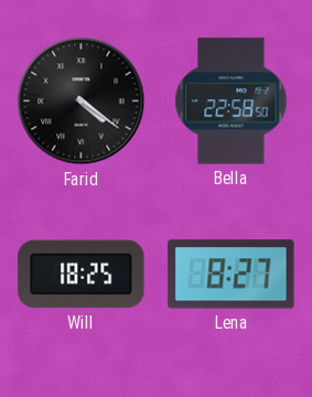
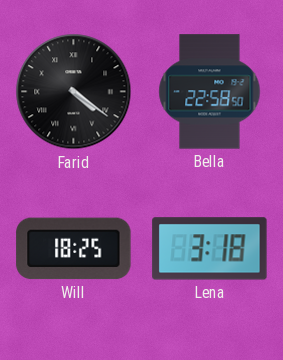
Lena: 8:27 -> 3:18 (210, 249)
